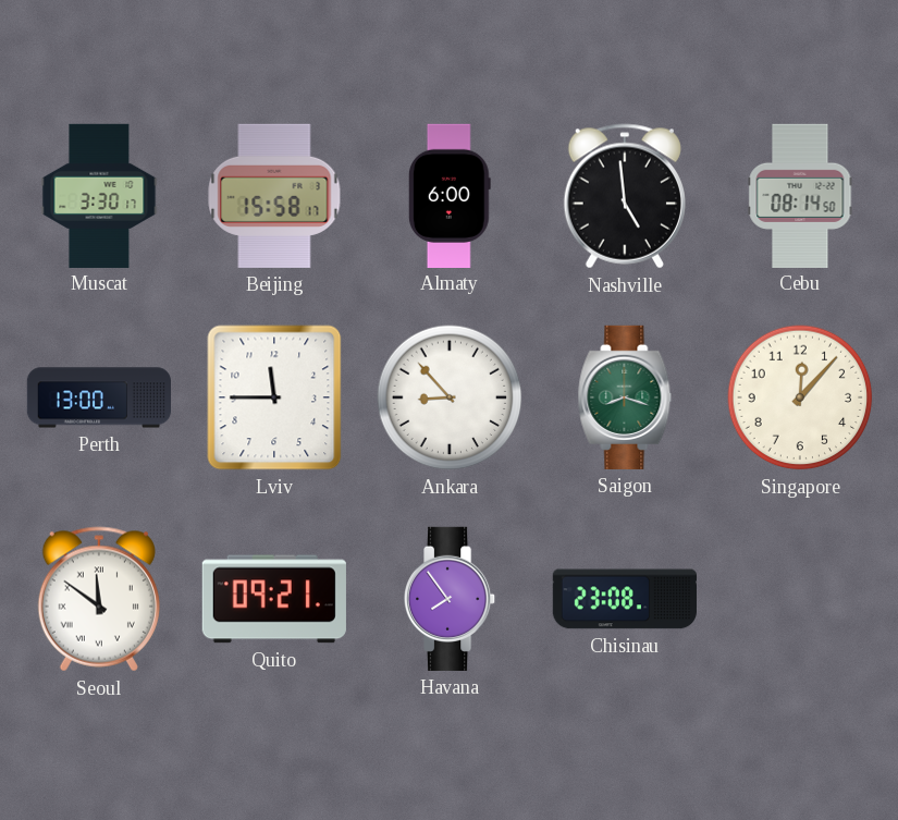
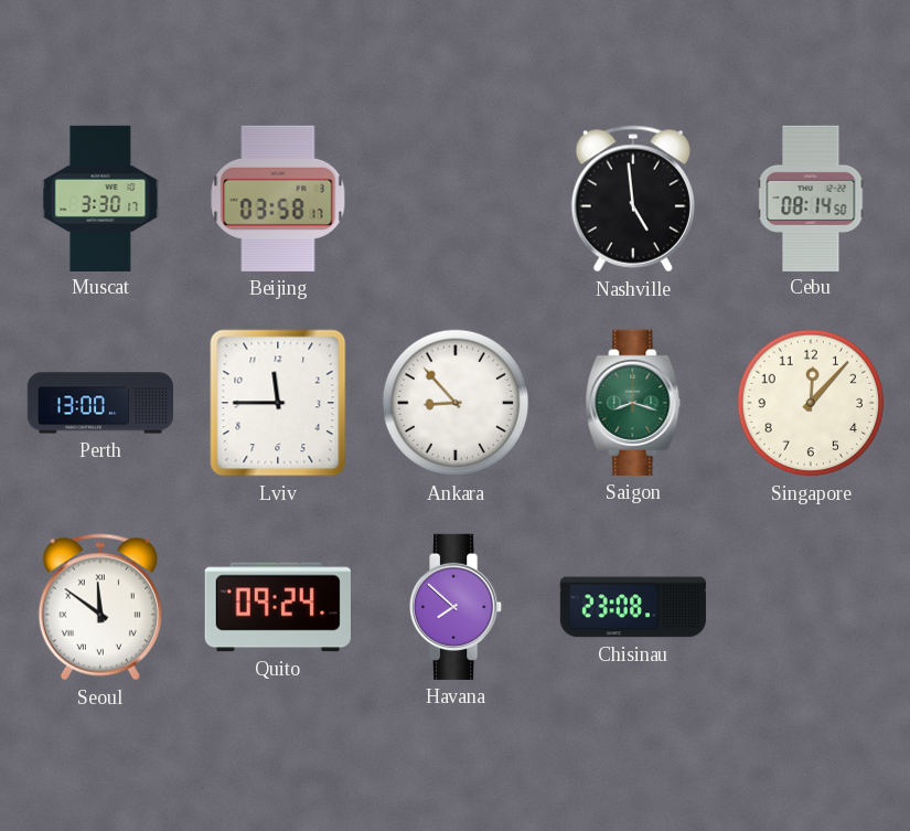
Beijing: 15:58 -> 03:58 (278, 199)
Almaty: 6:00 -> none (450, 195)
Quito: 09:21 -> 09:24 (278, 607)
Havana: 7:54 -> 7:52 (457, 607)
